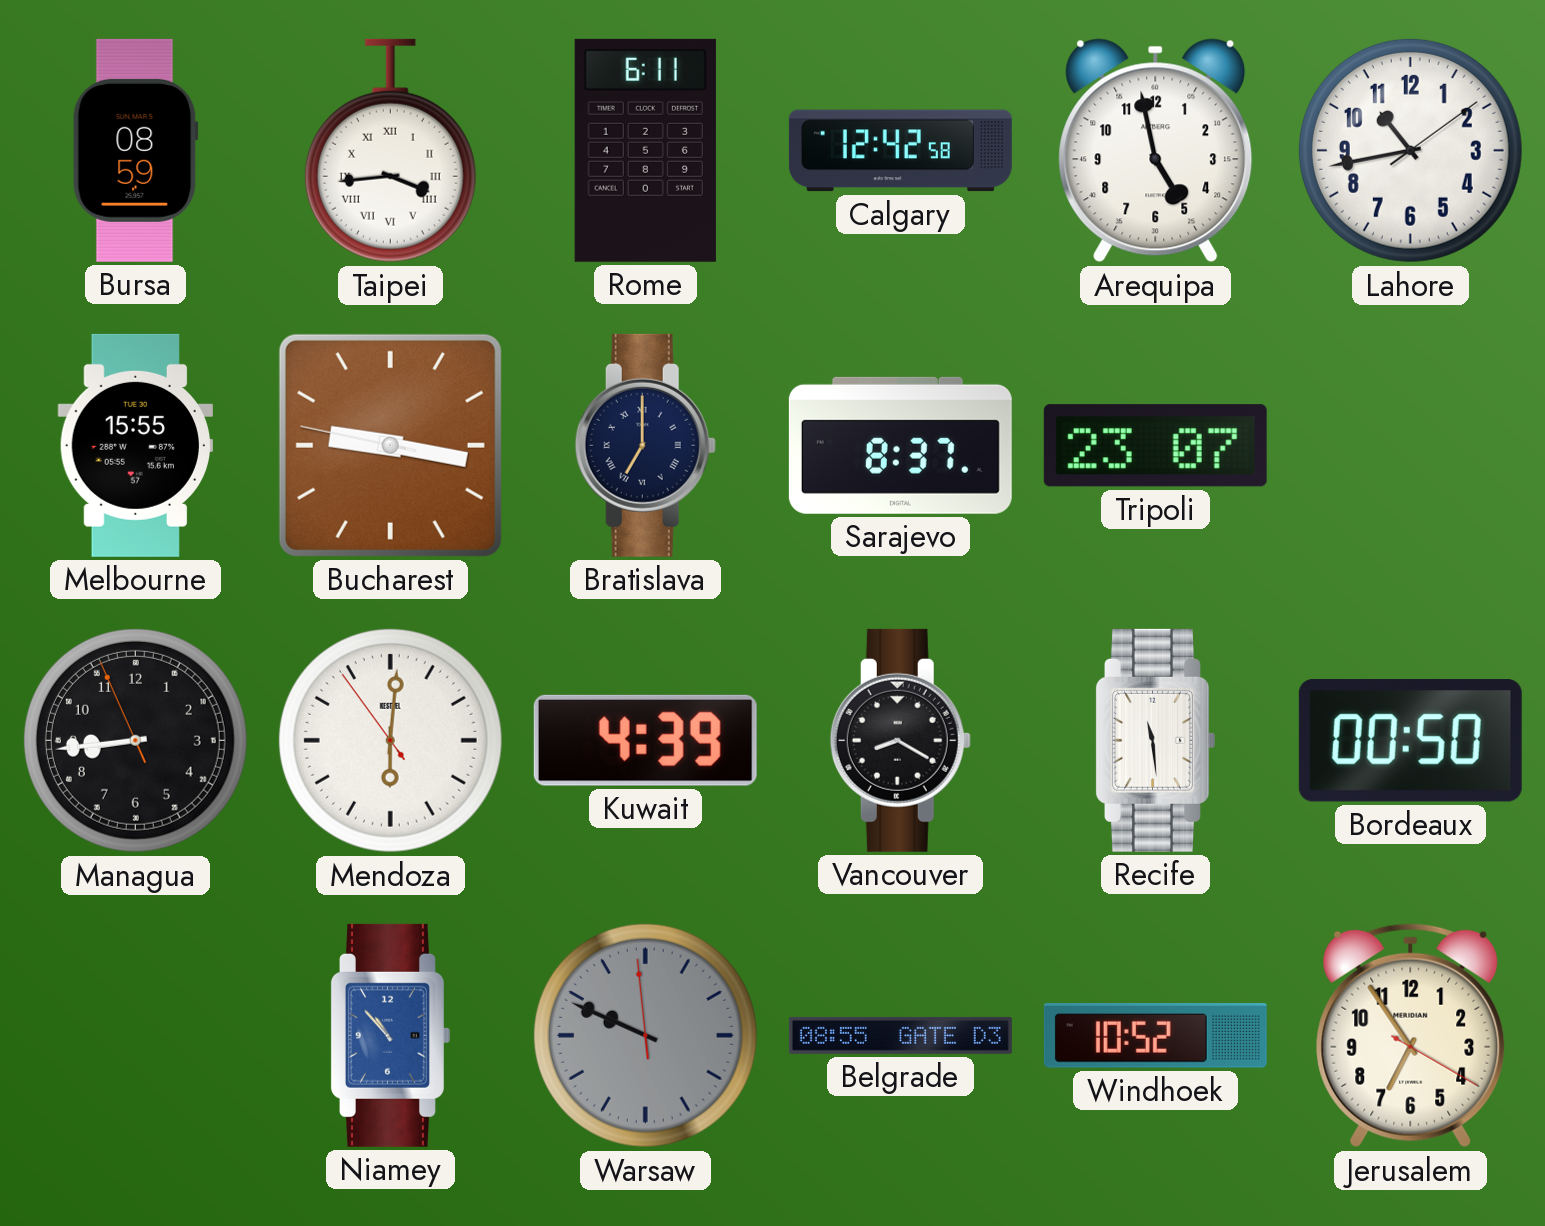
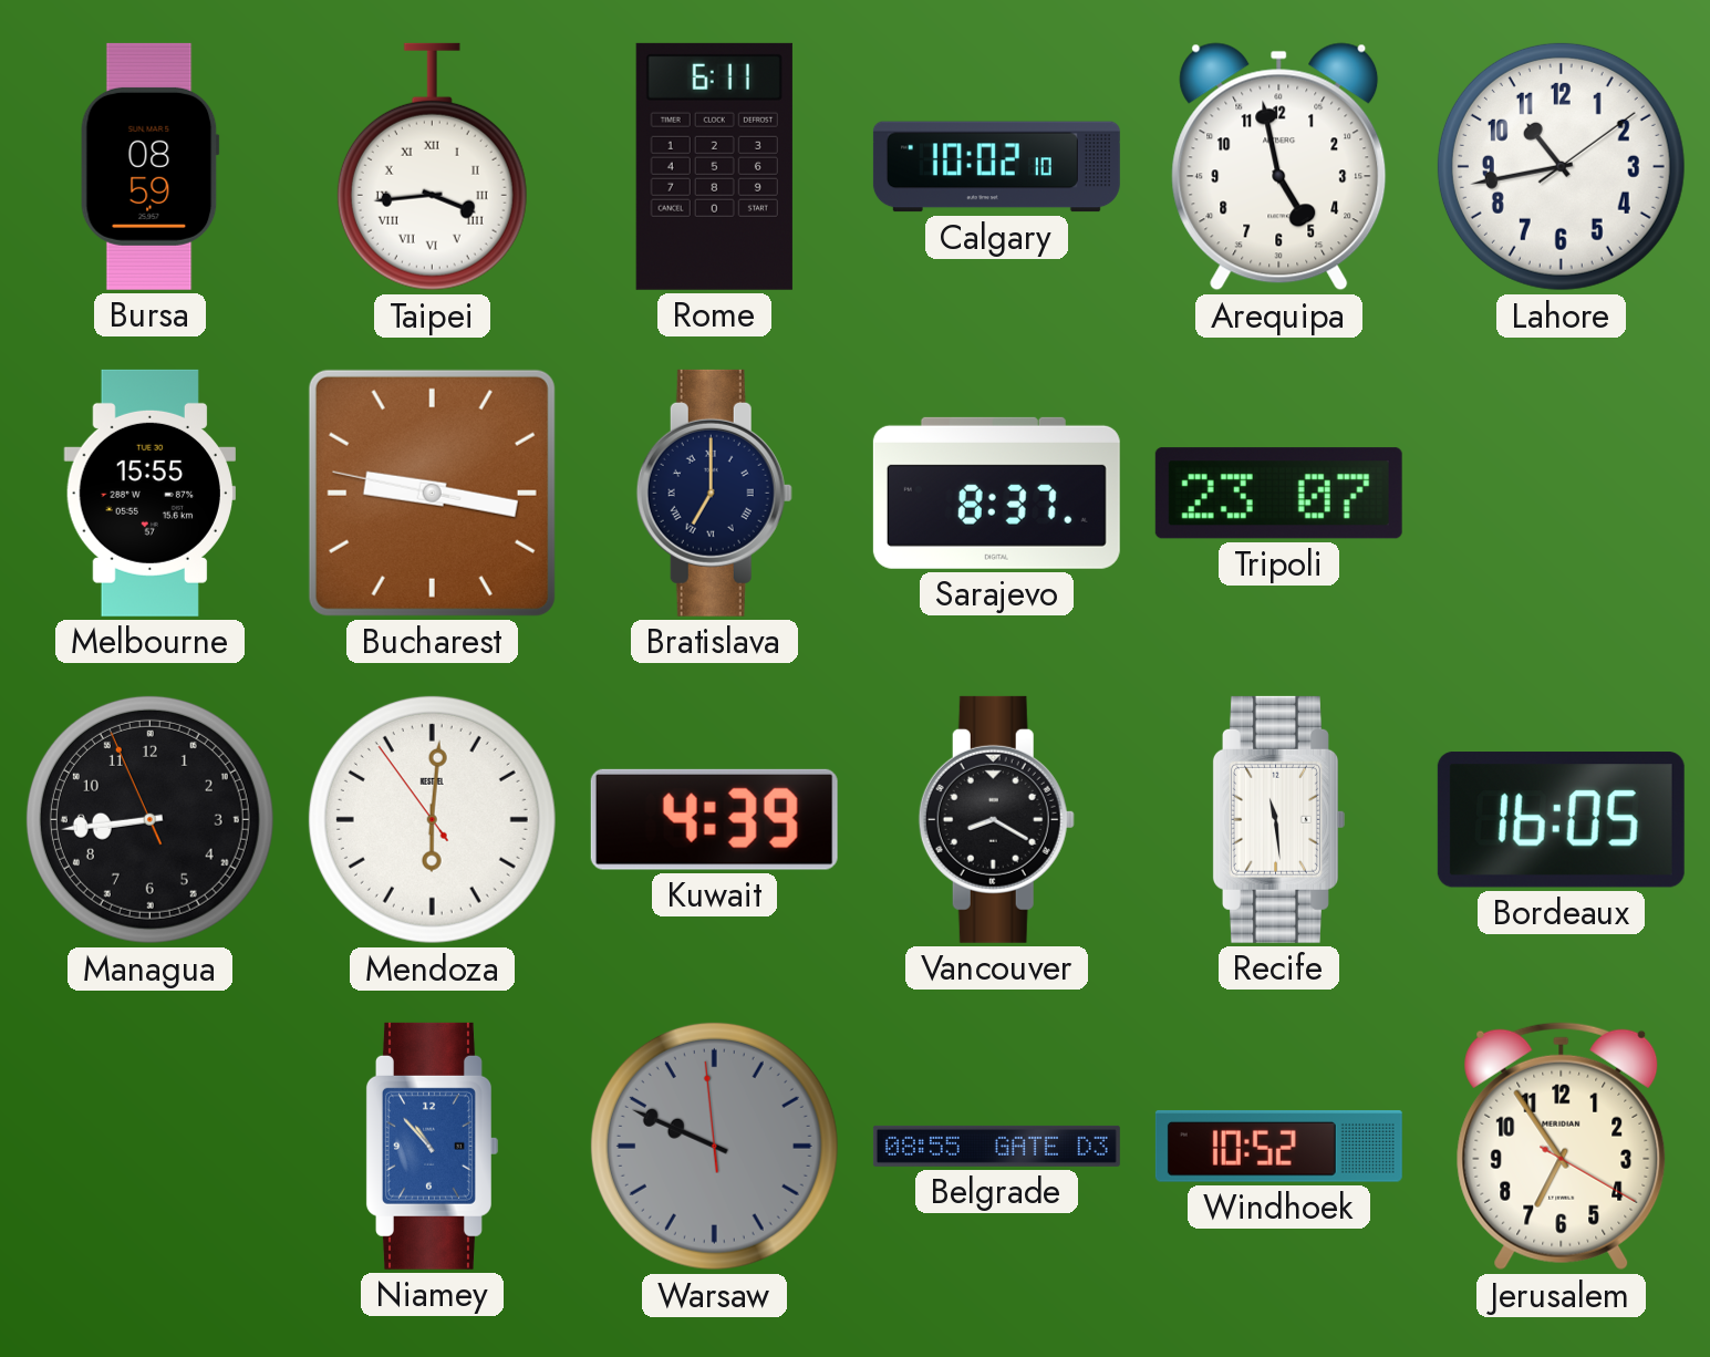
Calgary: 12:42 -> 10:02 (996, 167)
Bordeaux: 00:50 -> 16:05 (1561, 820)
